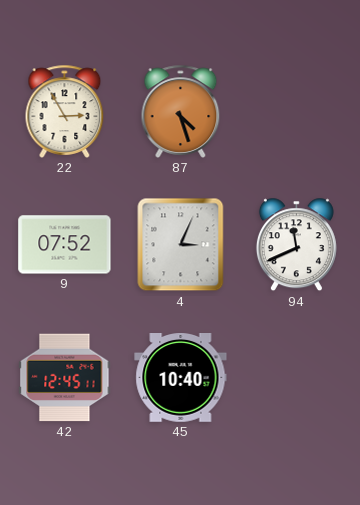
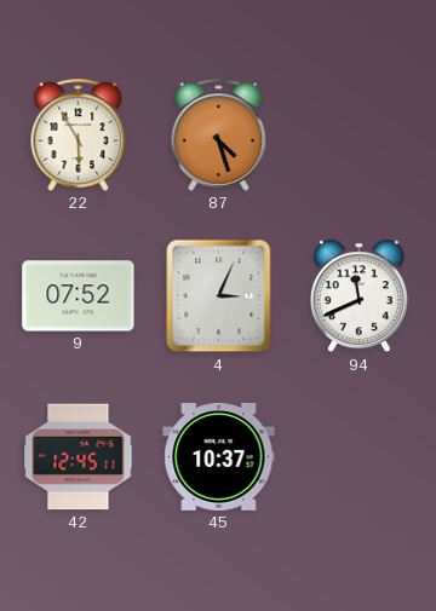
22: 2:55 -> 5:55 (79, 134)
45: 10:40 -> 10:37 (219, 457)
